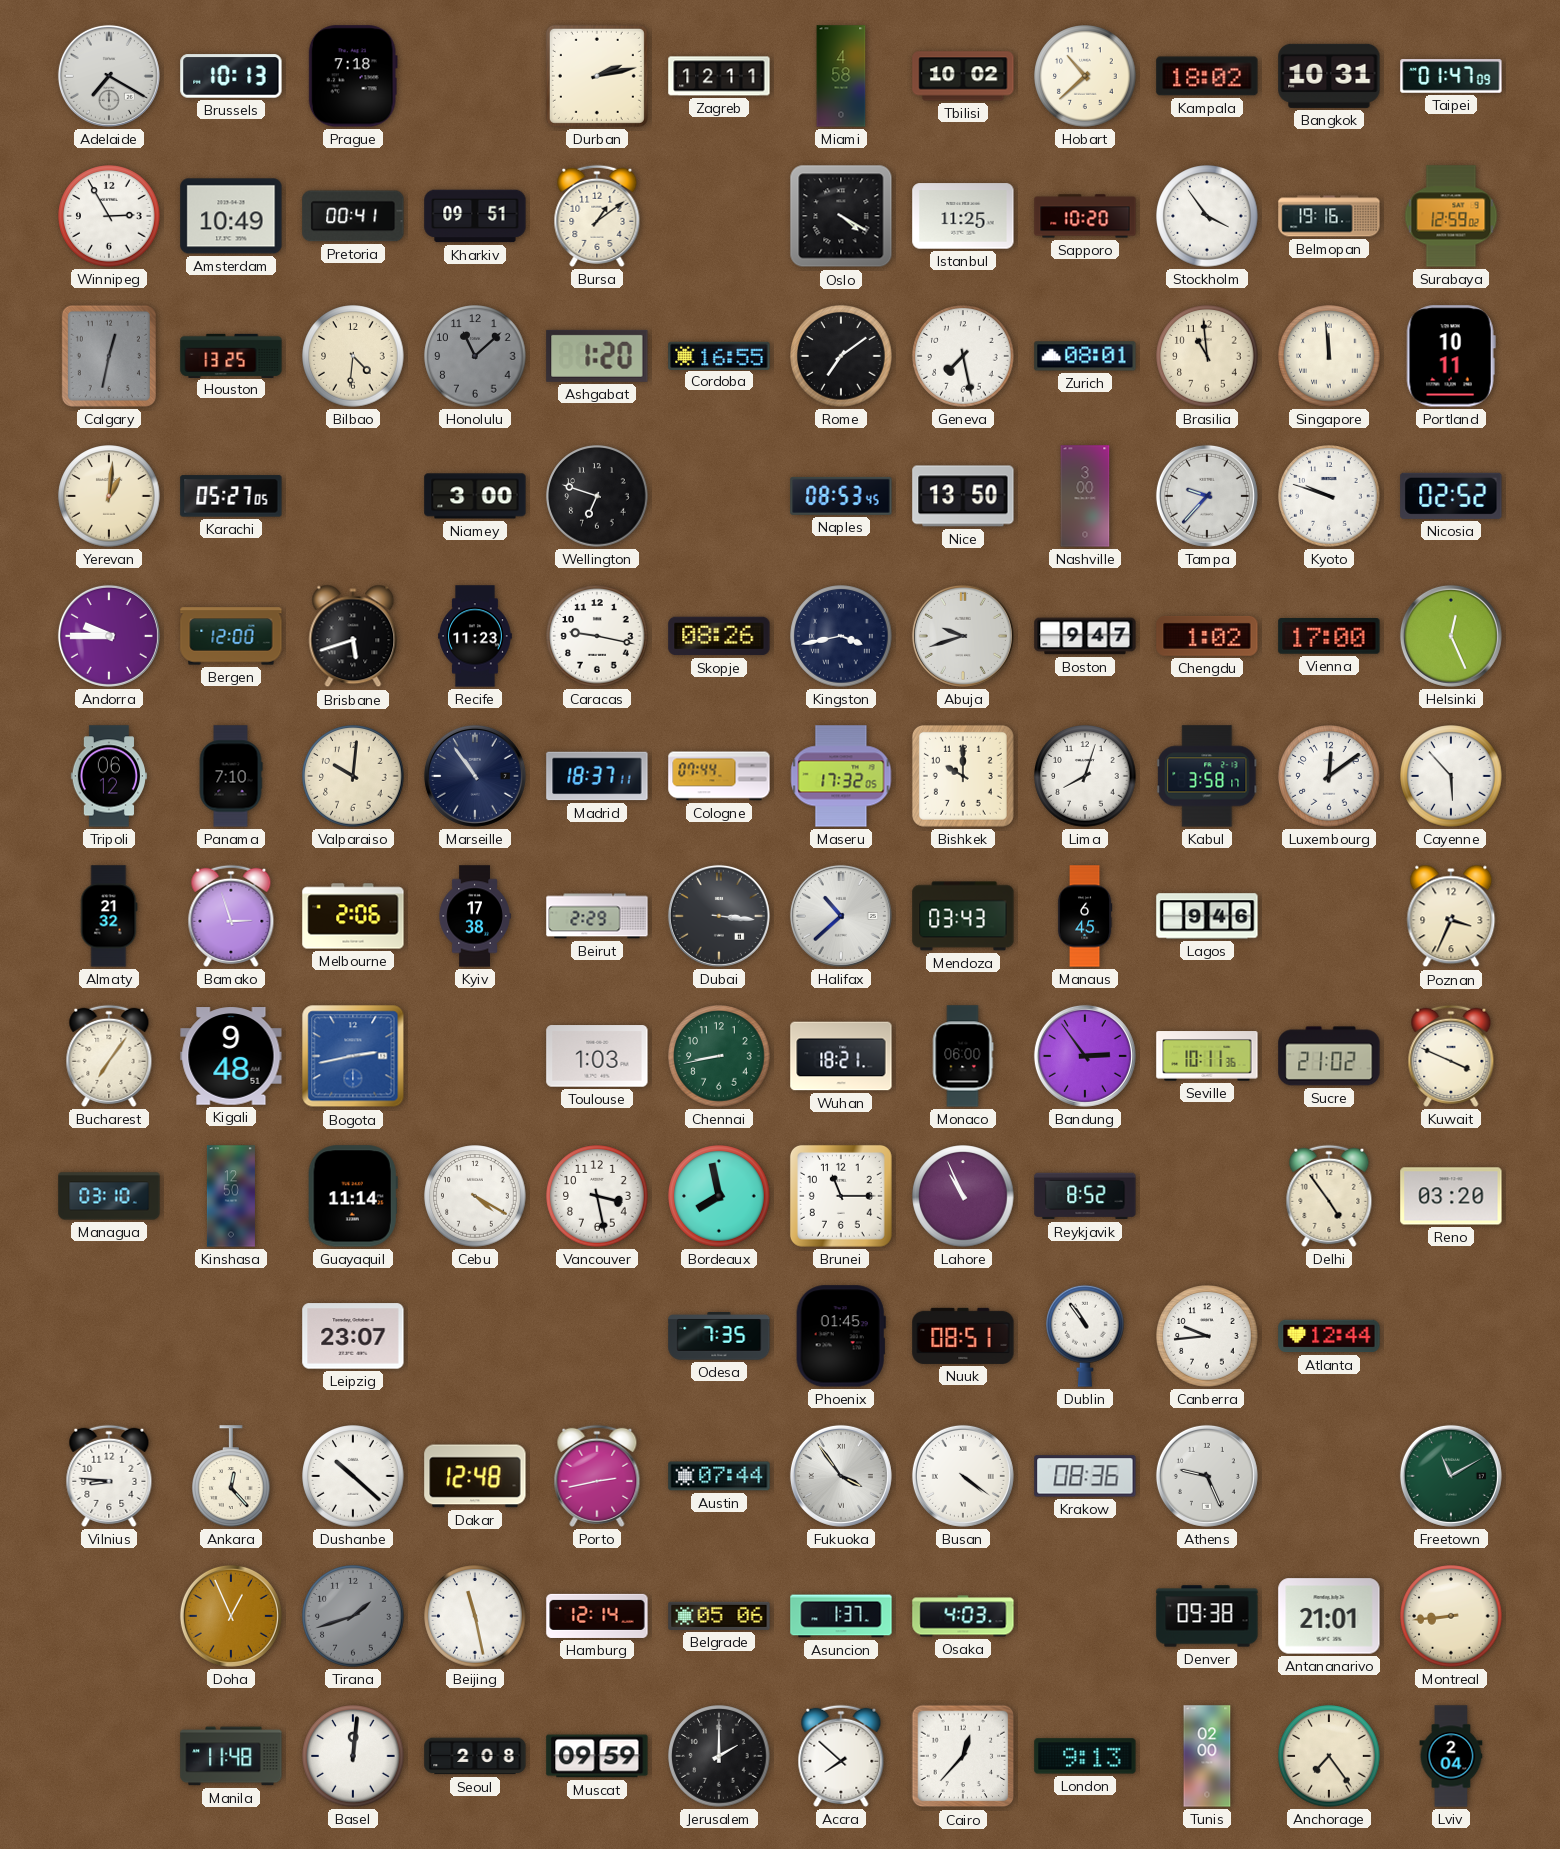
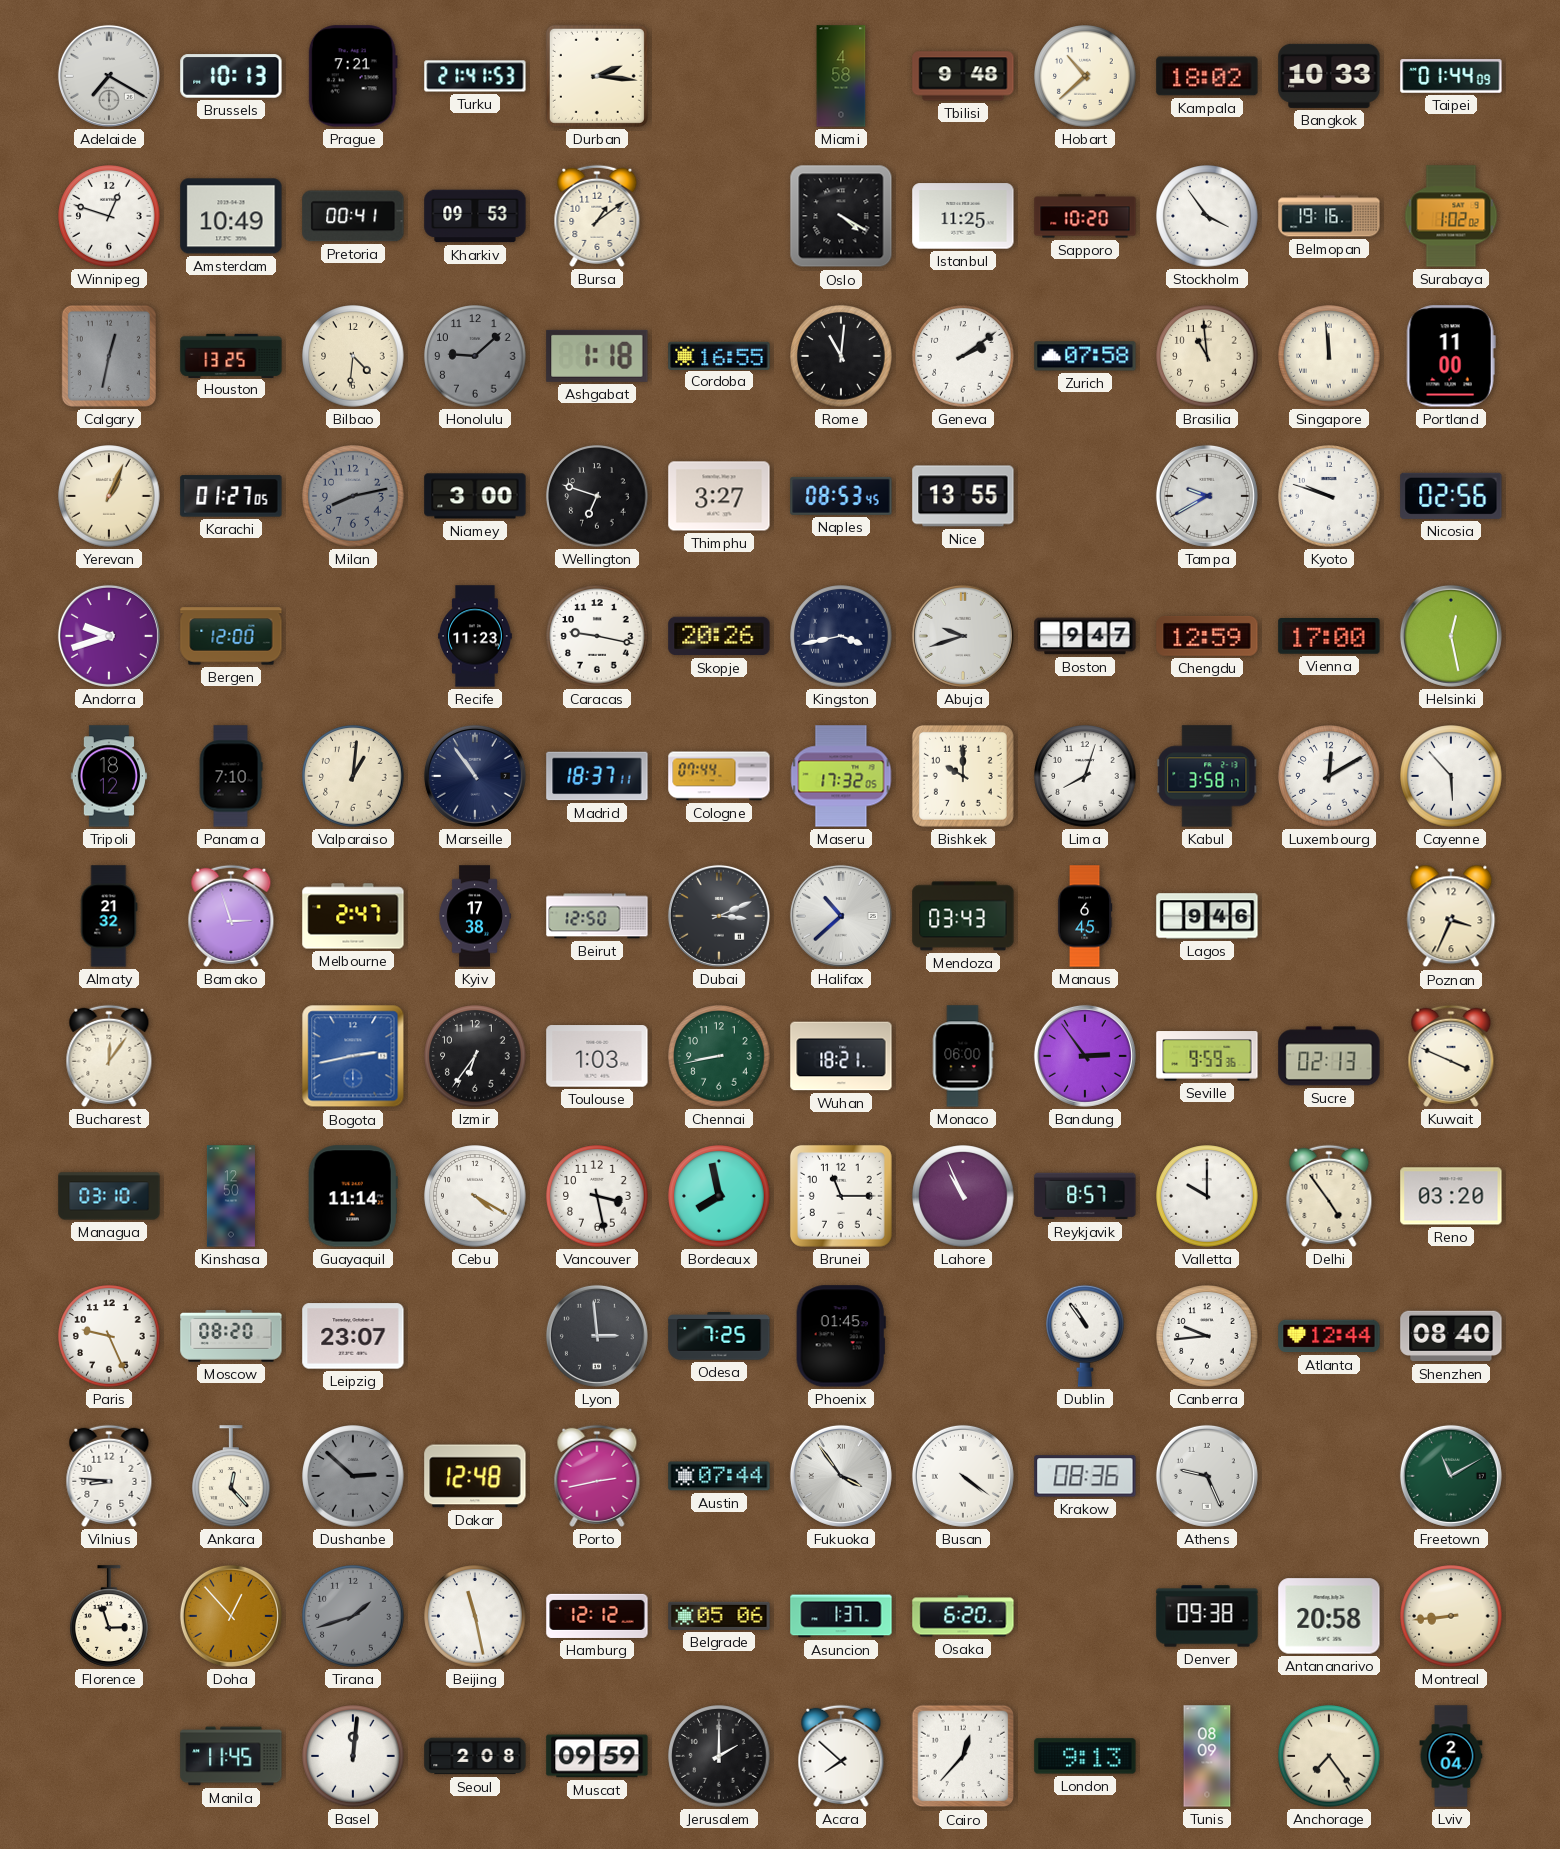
Prague: 7:18 -> 7:21 (353, 76)
Turku: none -> 21:41 (475, 76)
Durban: 2:13 -> 2:16 (597, 76)
Zagreb: 12:11 -> none (719, 76)
Tbilisi: 10:02 -> 9:48 (963, 76)
Bangkok: 10:31 -> 10:33 (1329, 76)
Taipei: 01:47 -> 01:44 (1451, 76)
Winnipeg: 2:55 -> 12:48 (109, 216)
Kharkiv: 09:51 -> 09:53 (475, 216)
Surabaya: 12:59 -> 1:02 (1451, 216)
Honolulu: 11:08 -> 9:08 (475, 356)
Ashgabat: 1:20 -> 1:18 (597, 356)
Rome: 7:09 -> 11:01 (841, 356)
Geneva: 7:28 -> 2:09 (963, 356)
Zurich: 08:01 -> 07:58 (1085, 356)
Portland: 10:11 -> 11:00 (1451, 356)
Yerevan: 1:01 -> 1:04 (109, 496)
Karachi: 05:27 -> 01:27 (231, 496)
Milan: none -> 8:13 (353, 496)
Thimphu: none -> 3:27 (719, 496)
Nice: 13:50 -> 13:55 (963, 496)
Nashville: 3:00 -> none (1085, 496)
Tampa: 9:37 -> 9:40 (1207, 496)
Nicosia: 02:52 -> 02:56 (1451, 496)
Andorra: 9:45 -> 9:42 (109, 636)
Brisbane: 5:42 -> none (353, 636)
Skopje: 08:26 -> 20:26 (719, 636)
Chengdu: 1:02 -> 12:59 (1207, 636)
Helsinki: 12:26 -> 12:28 (1451, 636)
Tripoli: 06:12 -> 18:12 (108, 776)
Valparaiso: 10:01 -> 1:01 (353, 776)
Luxembourg: 12:09 -> 12:10 (1329, 776)
Melbourne: 2:06 -> 2:47 (353, 916)
Beirut: 2:29 -> 12:50 (597, 916)
Dubai: 3:16 -> 3:11 (719, 916)
Bucharest: 7:06 -> 12:06 (109, 1056)
Kigali: 9:48 -> none (231, 1056)
Izmir: none -> 6:36 (475, 1056)
Seville: 10:11 -> 9:59 (1207, 1056)
Sucre: 21:02 -> 02:13 (1329, 1056)
Reykjavik: 8:52 -> 8:57 (1085, 1196)
Valletta: none -> 10:00 (1207, 1196)
Paris: none -> 9:26 (109, 1336)
Moscow: none -> 08:20 (231, 1337)
Lyon: none -> 2:59 (597, 1336)
Odesa: 7:35 -> 7:25 (719, 1336)
Nuuk: 08:51 -> none (963, 1336)
Shenzhen: none -> 08:40 (1451, 1336)
Dushanbe: 10:22 -> 2:52 (353, 1476)
Dushanbe dial: white -> grey (353, 1476)
Florence: none -> 2:57 (110, 1616)
Doha: 12:56 -> 12:53 (231, 1616)
Hamburg: 12:14 -> 12:12 (597, 1616)
Osaka: 4:03 -> 6:20 (963, 1616)
Antananarivo: 21:01 -> 20:58 (1329, 1616)
Manila: 11:48 -> 11:45 (231, 1756)
Tunis: 02:00 -> 08:09 (1207, 1756)
